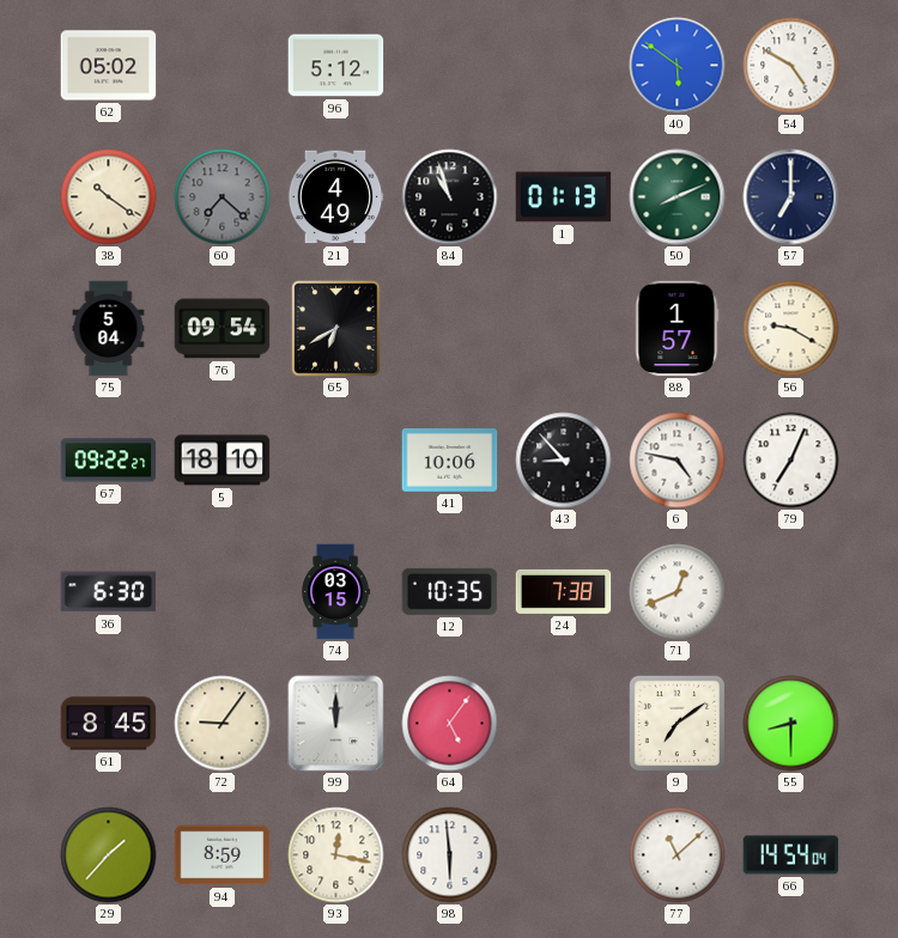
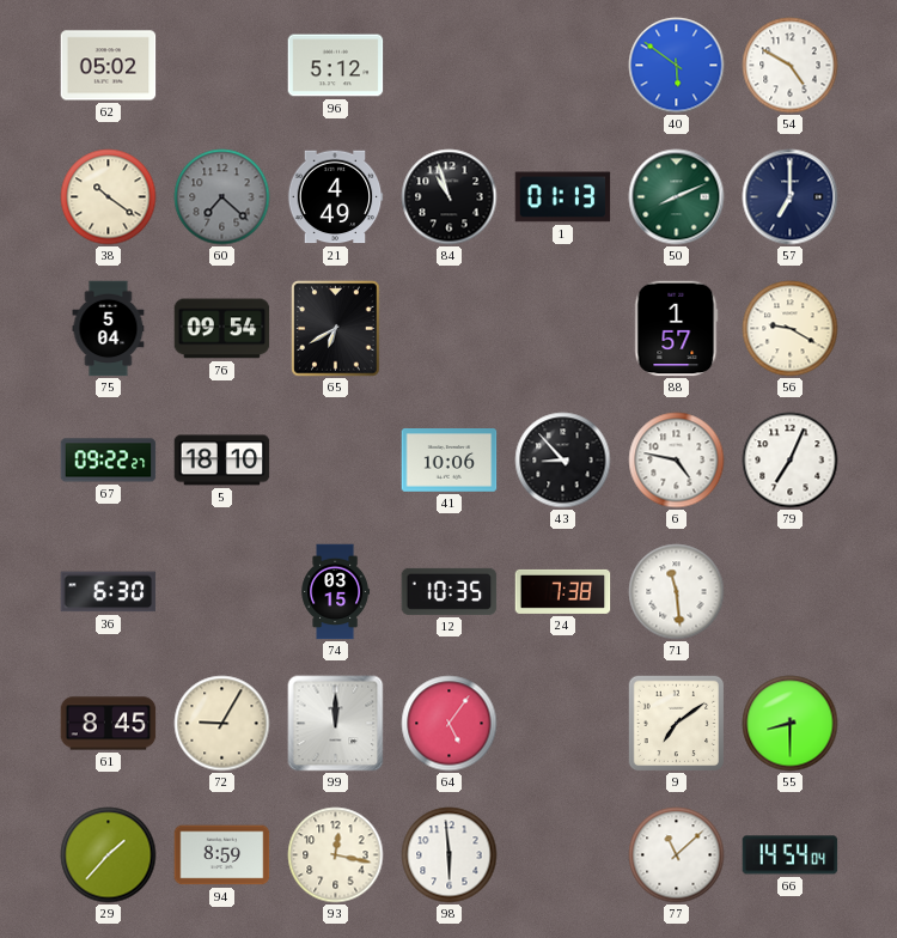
71: 12:41 -> 11:29 (677, 592)
72: 9:06 -> 9:05 (222, 724)
